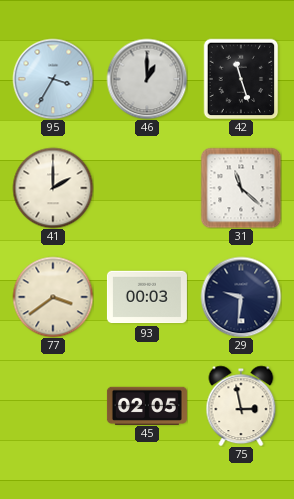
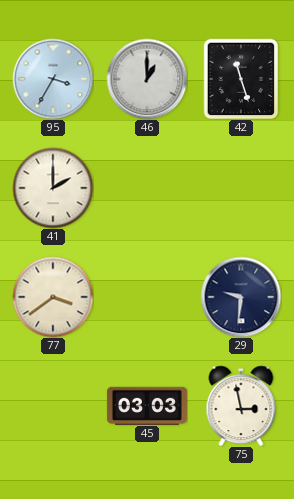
31: 11:22 -> none (241, 188)
93: 00:03 -> none (147, 297)
45: 02:05 -> 03:03 (147, 405)
